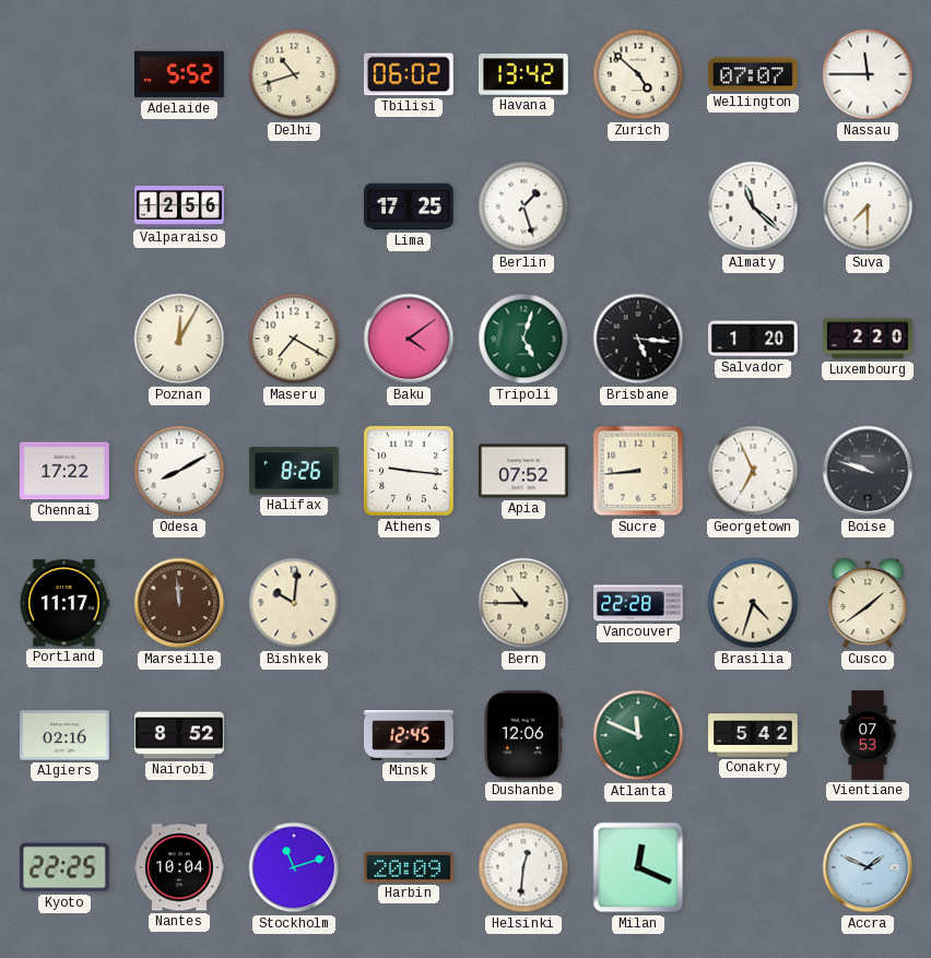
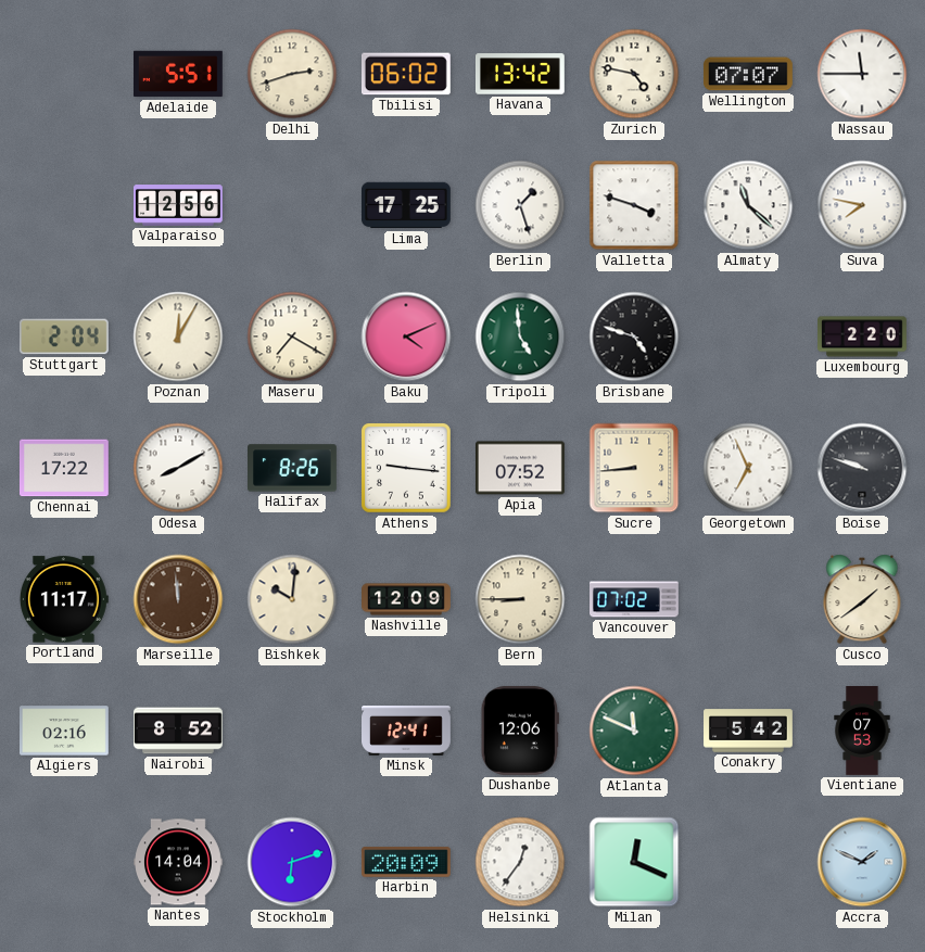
Adelaide: 5:52 -> 5:51 (179, 74)
Delhi: 10:42 -> 2:42 (292, 74)
Zurich: 4:52 -> 4:47 (634, 74)
Valletta: none -> 3:48 (634, 205)
Suva: 7:30 -> 7:47 (862, 205)
Stuttgart: none -> 2:04 (64, 337)
Baku: 4:09 -> 4:11 (406, 337)
Tripoli: 5:03 -> 4:59 (520, 337)
Brisbane: 5:16 -> 4:48 (634, 337)
Salvador: 1:20 -> none (754, 339)
Nashville: none -> 12:09 (407, 599)
Bern: 10:45 -> 8:45 (520, 599)
Vancouver: 22:28 -> 07:02 (635, 599)
Brasilia: 4:33 -> none (753, 603)
Minsk: 12:45 -> 12:41 (407, 731)
Kyoto: 22:25 -> none (64, 867)
Nantes: 10:04 -> 14:04 (179, 862)
Stockholm: 11:12 -> 6:12 (292, 862)
Helsinki: 12:31 -> 12:36 (520, 862)
